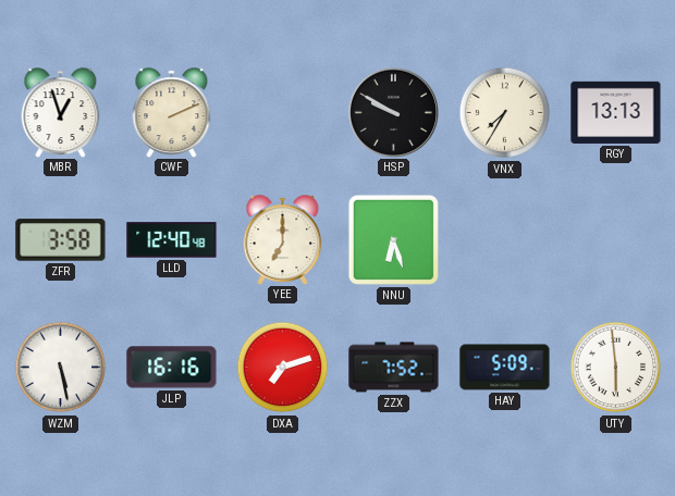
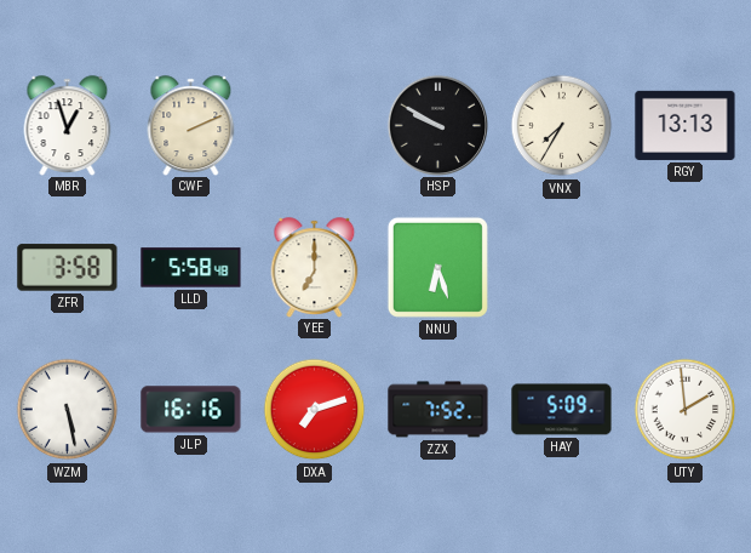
LLD: 12:40 -> 5:58 (191, 268)
UTY: 5:59 -> 1:59 (686, 410)
